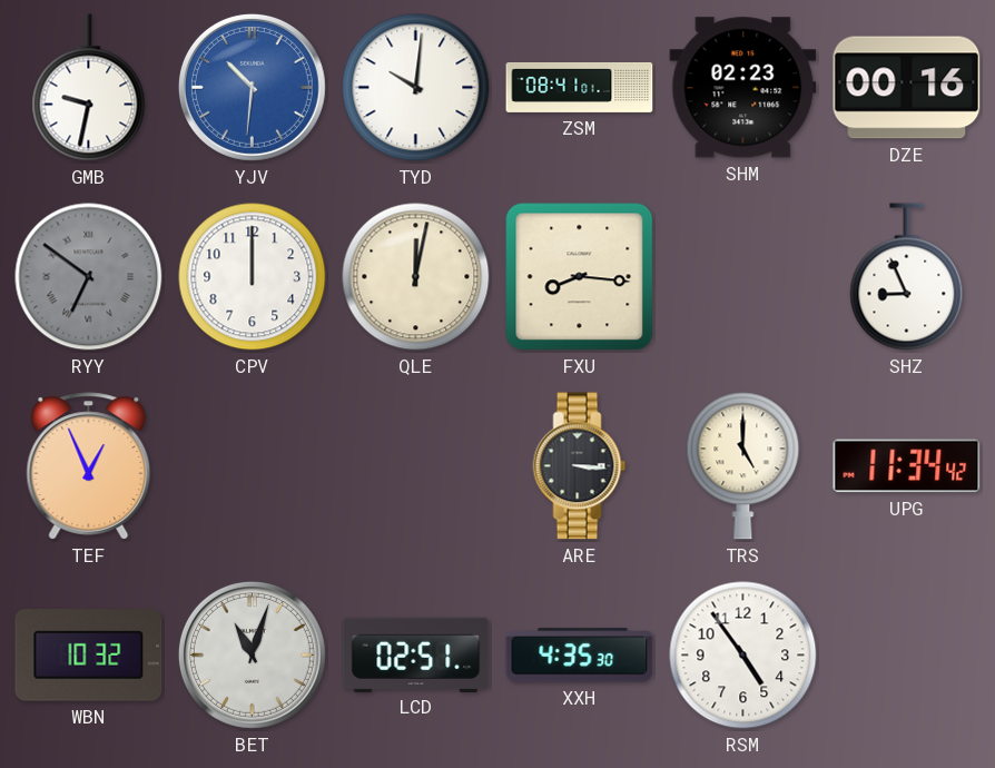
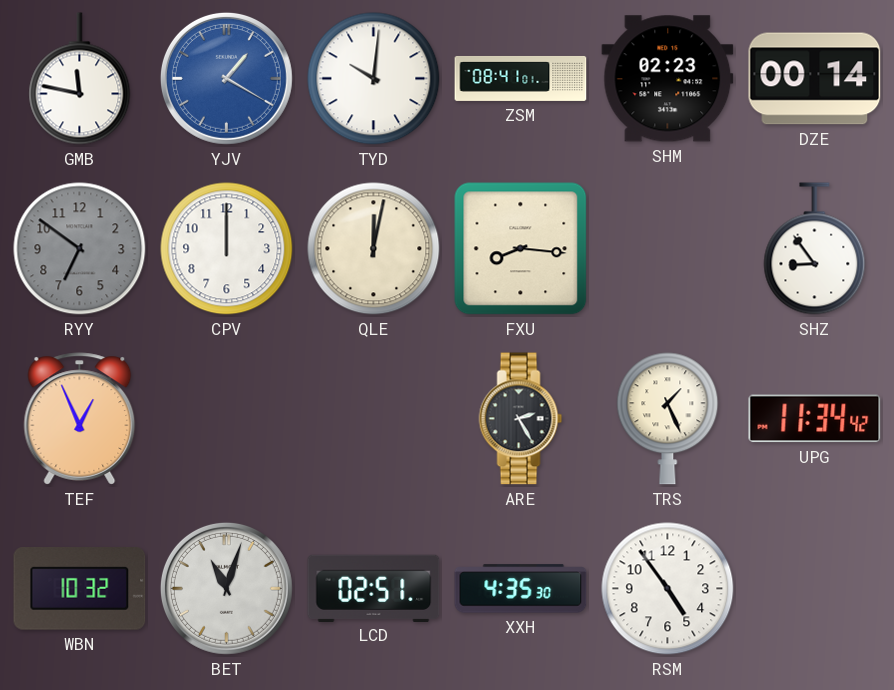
GMB: 9:32 -> 11:47 (80, 79)
YJV: 10:31 -> 1:20 (226, 78)
DZE: 00:16 -> 00:14 (815, 79)
RYY numerals: Roman -> Arabic (80, 249)
SHZ: 8:56 -> 8:54 (815, 249)
ARE: 3:16 -> 2:25 (521, 419)
TRS: 5:00 -> 1:26 (668, 419)
